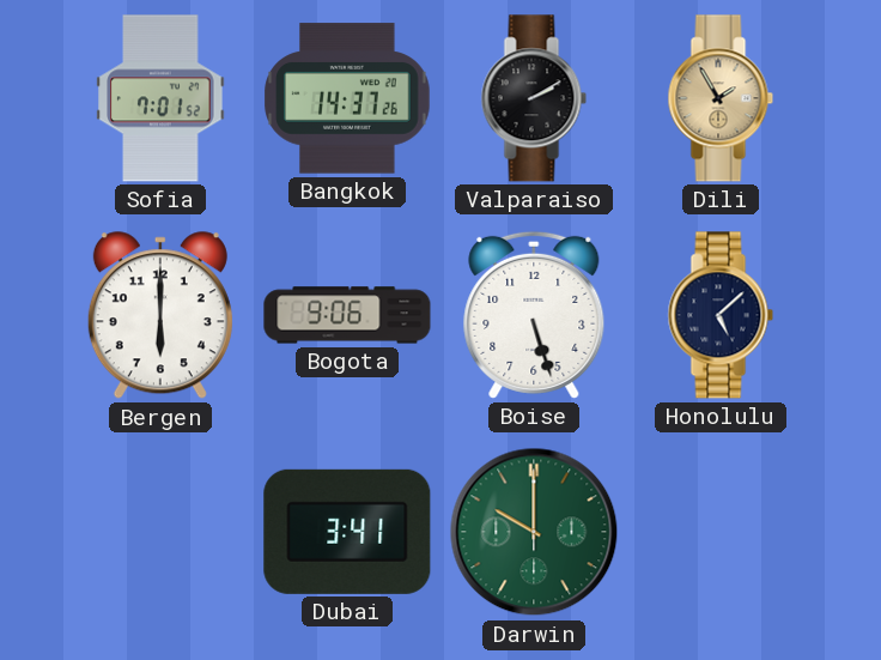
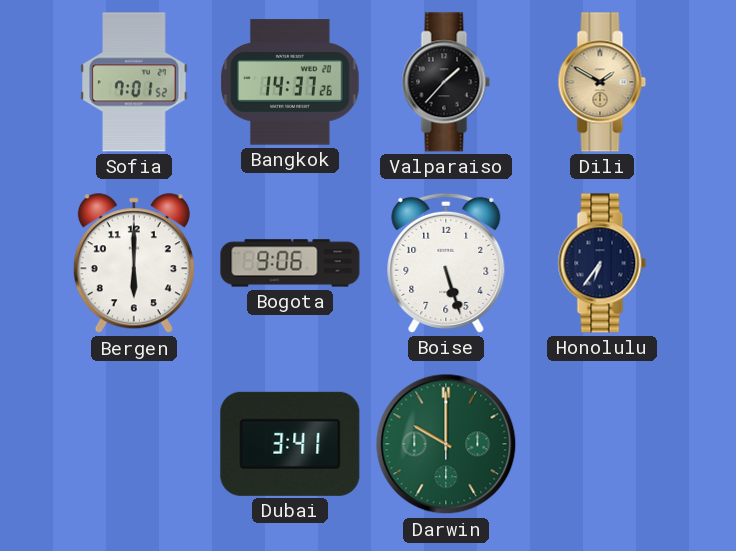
Valparaiso: 2:10 -> 1:37 (446, 82)
Dili: 1:55 -> 1:50 (602, 82)
Honolulu: 5:08 -> 6:36 (602, 263)
